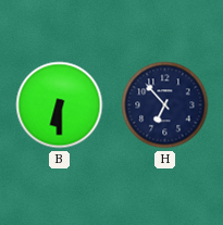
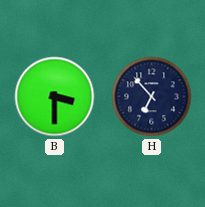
B: 6:30 -> 3:30 (55, 97)
